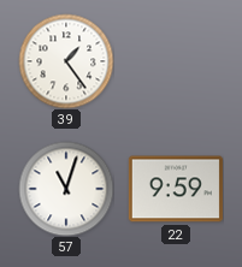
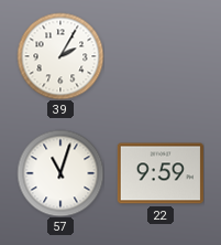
39: 1:24 -> 2:05 (60, 56)
